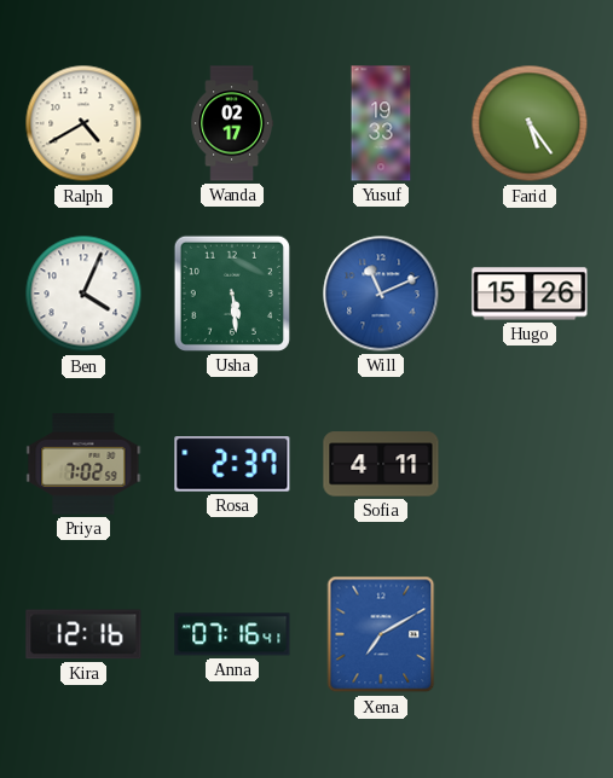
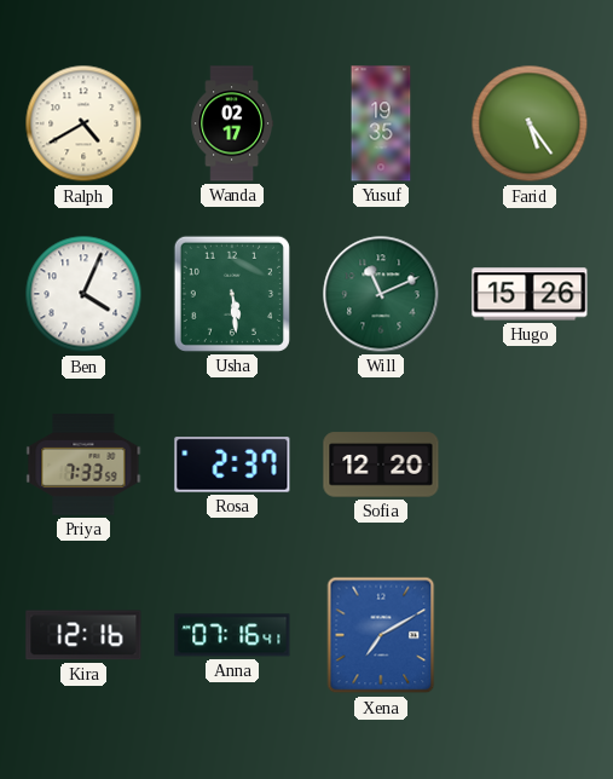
Yusuf: 19:33 -> 19:35 (381, 123)
Will dial: blue -> green (381, 294)
Priya: 7:02 -> 7:33 (83, 464)
Sofia: 4:11 -> 12:20 (381, 464)
